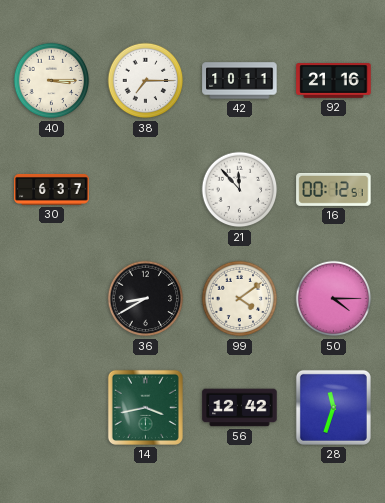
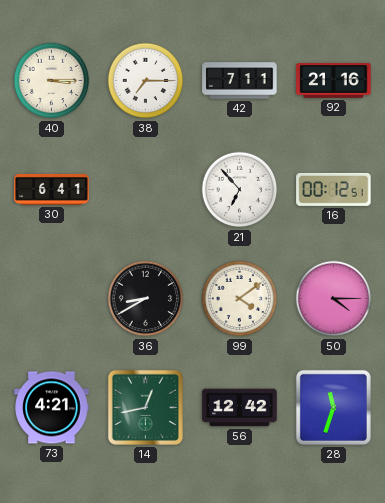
42: 10:11 -> 7:11 (240, 81)
30: 6:37 -> 6:41 (52, 189)
21: 11:53 -> 6:53 (240, 190)
73: none -> 4:21 (52, 408)
14: 3:43 -> 12:43 (145, 407)
